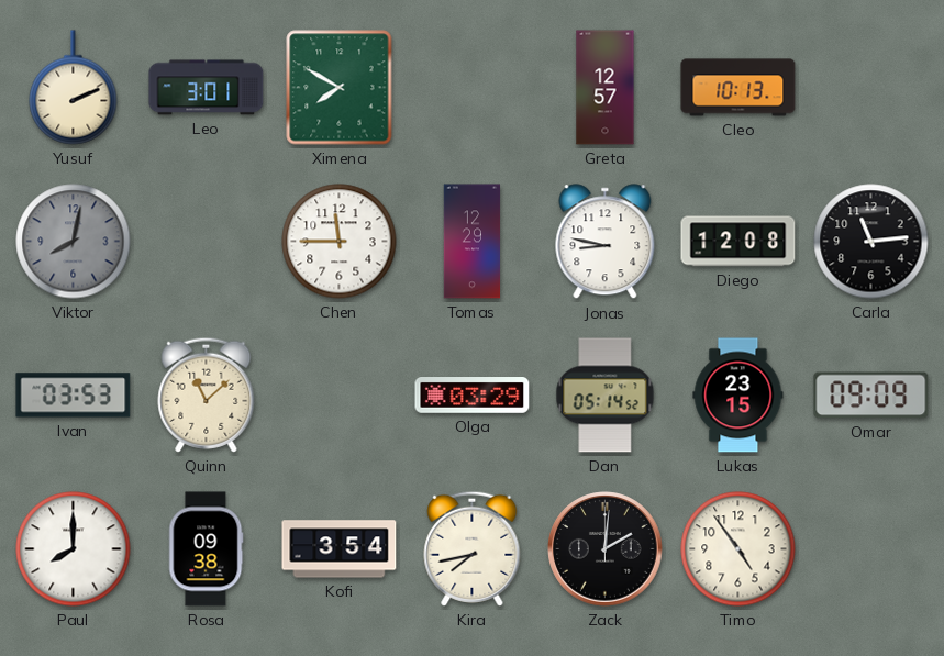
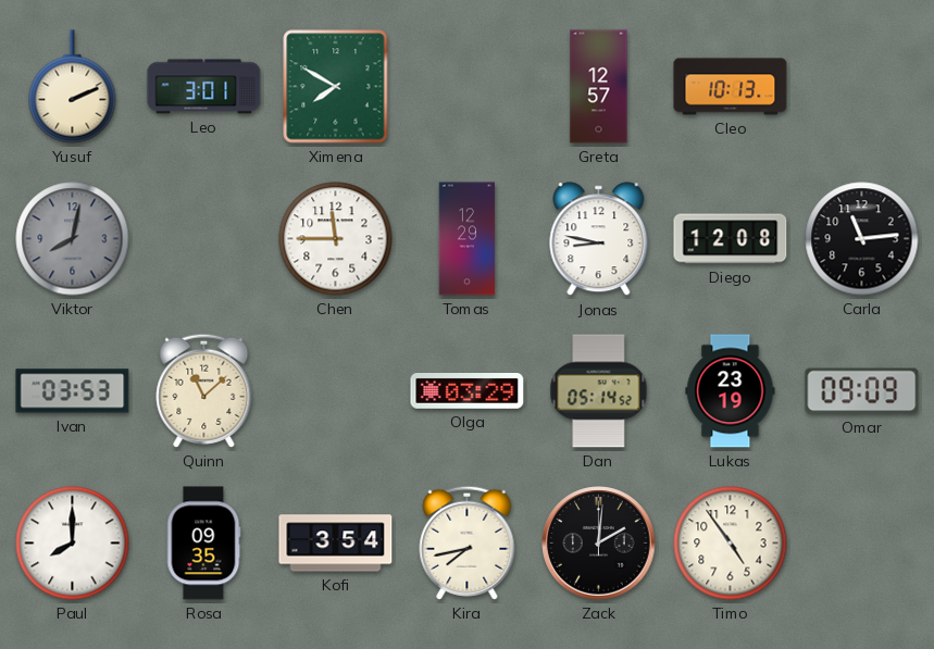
Lukas: 23:15 -> 23:19 (731, 391)
Rosa: 09:38 -> 09:35 (203, 544)
